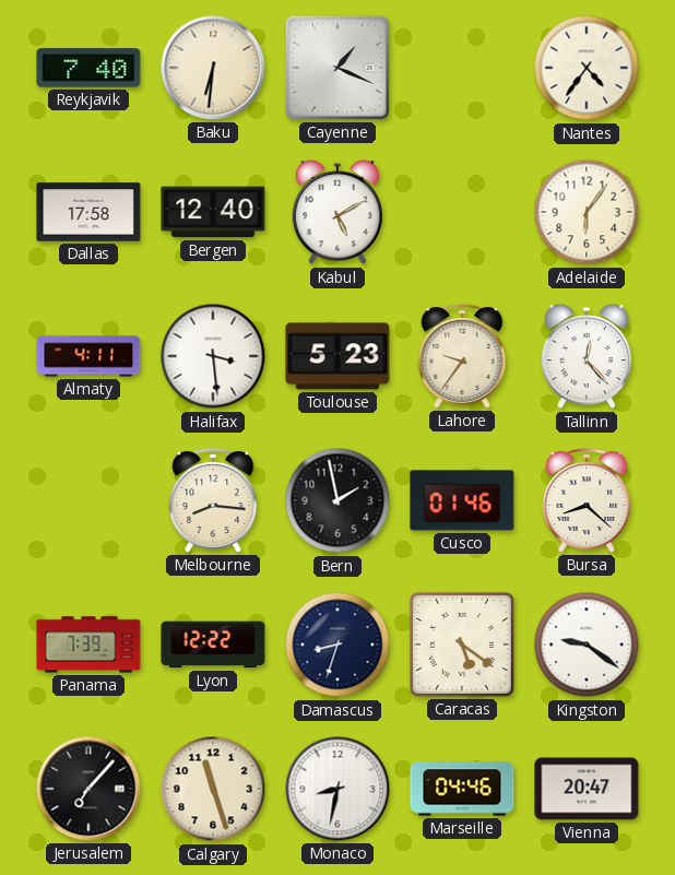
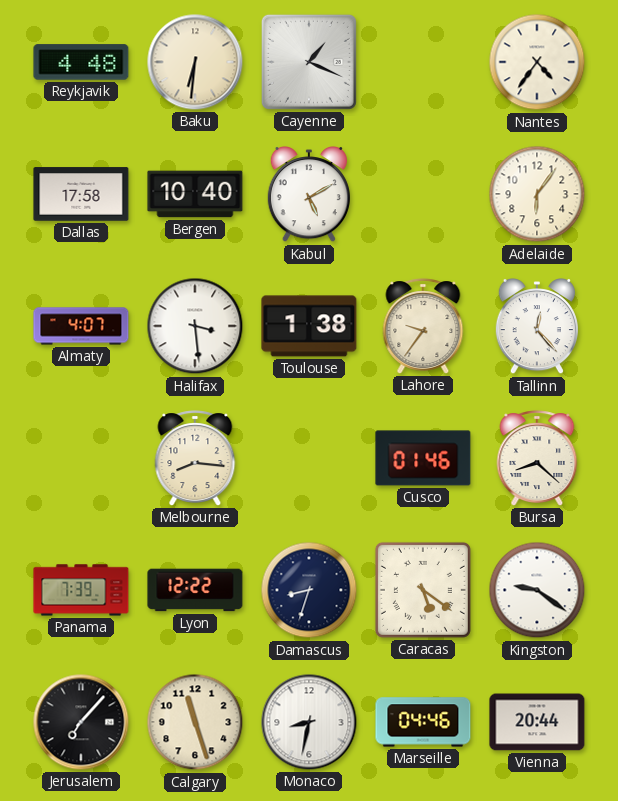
Reykjavik: 7:40 -> 4:48 (81, 62)
Bergen: 12:40 -> 10:40 (195, 194)
Almaty: 4:11 -> 4:07 (81, 326)
Toulouse: 5:23 -> 1:38 (309, 326)
Bern: 1:58 -> none (337, 500)
Vienna: 20:47 -> 20:44 (537, 722)
